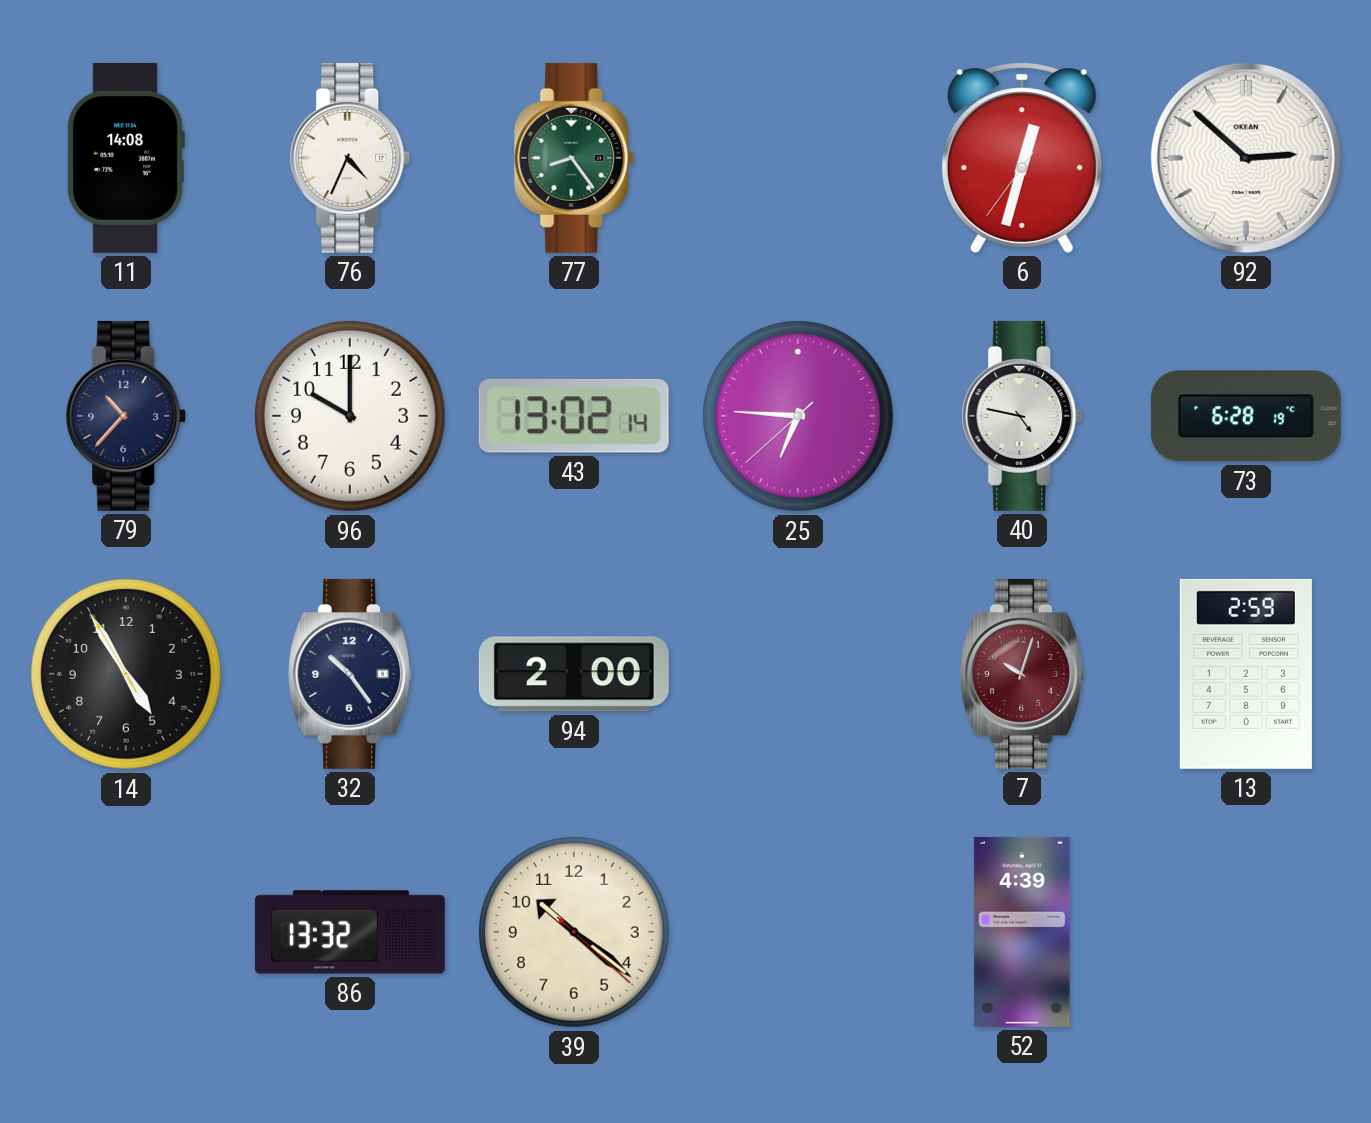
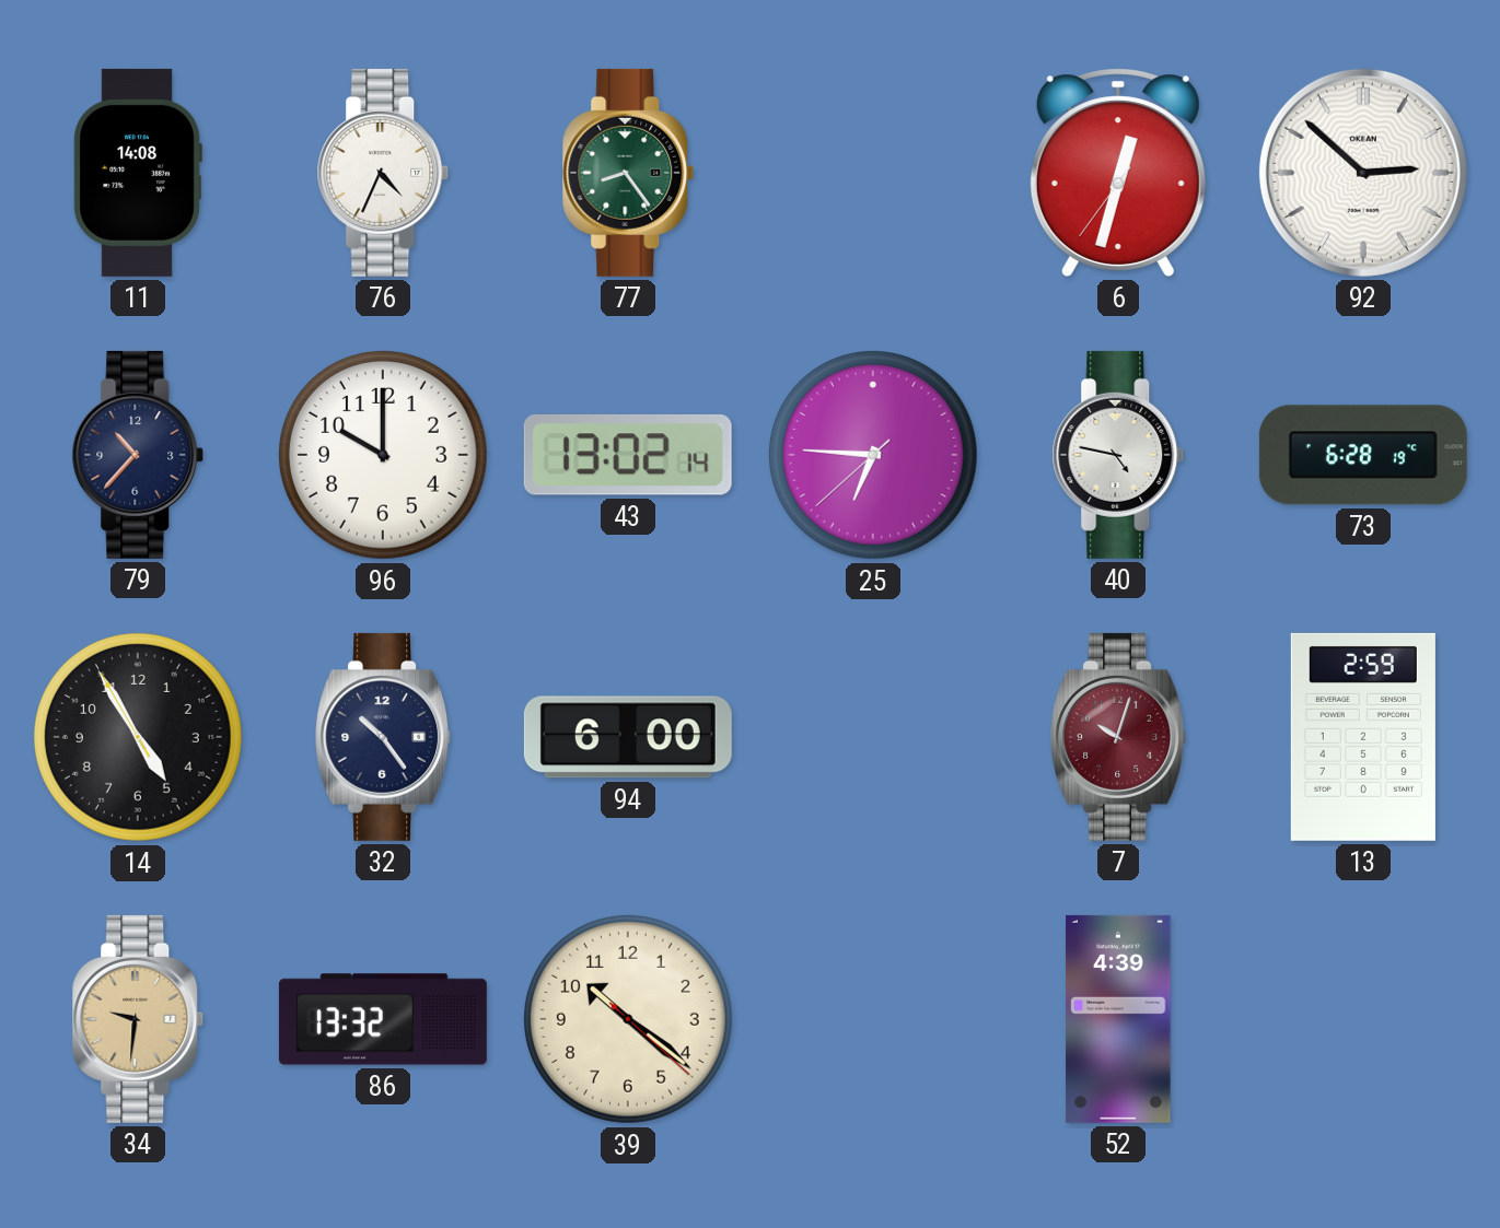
94: 2:00 -> 6:00 (628, 737)
34: none -> 9:31 (138, 1019)
